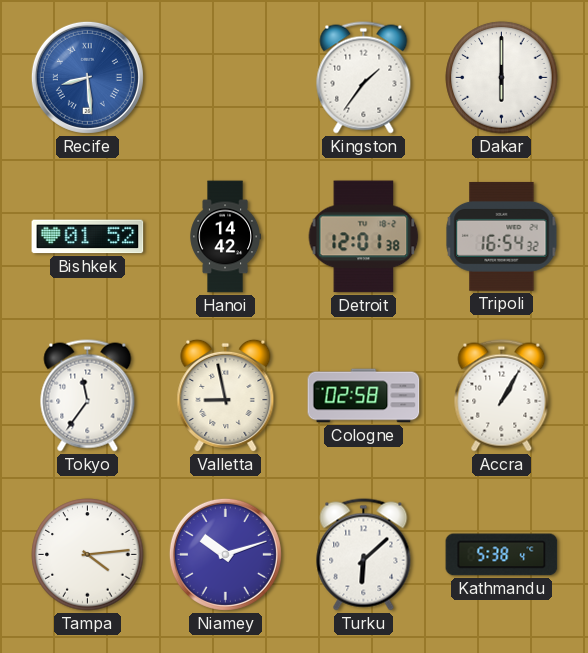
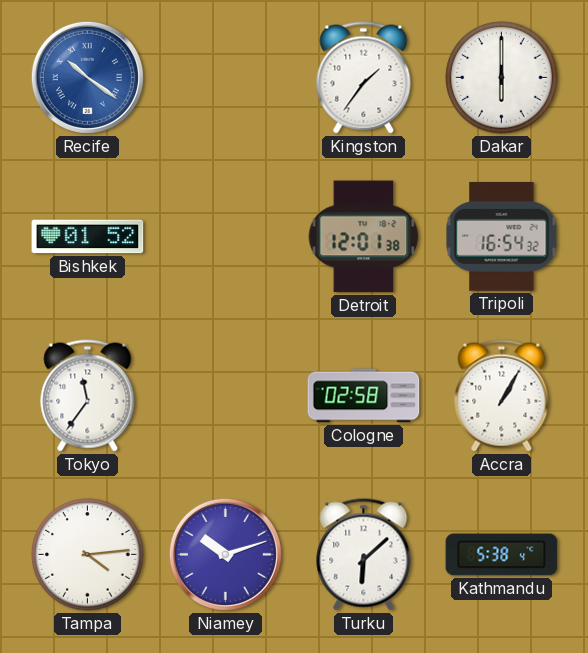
Recife: 8:29 -> 10:21 (87, 77)
Hanoi: 14:42 -> none (225, 237)
Valletta: 8:58 -> none (226, 395)
